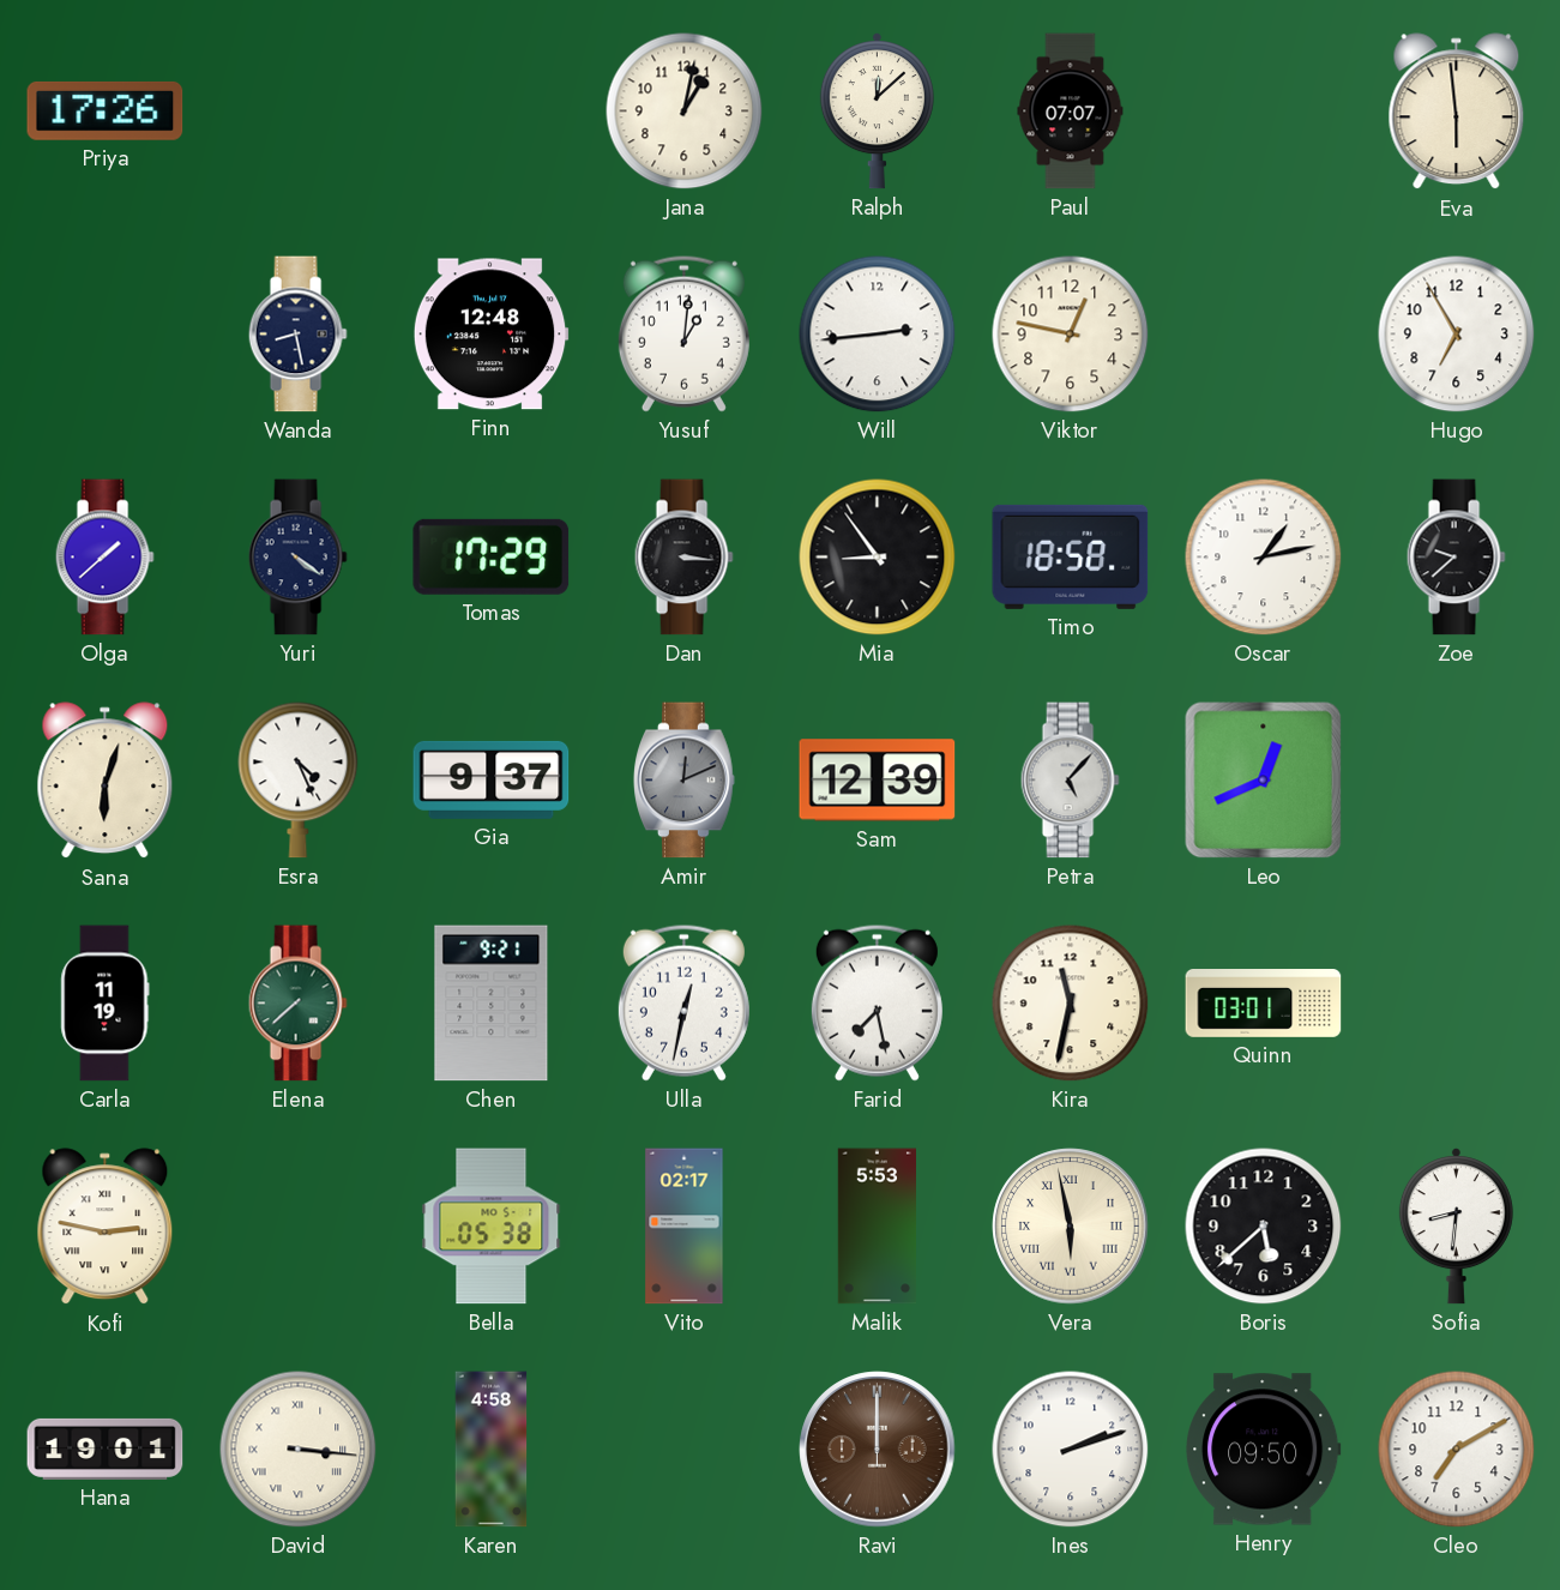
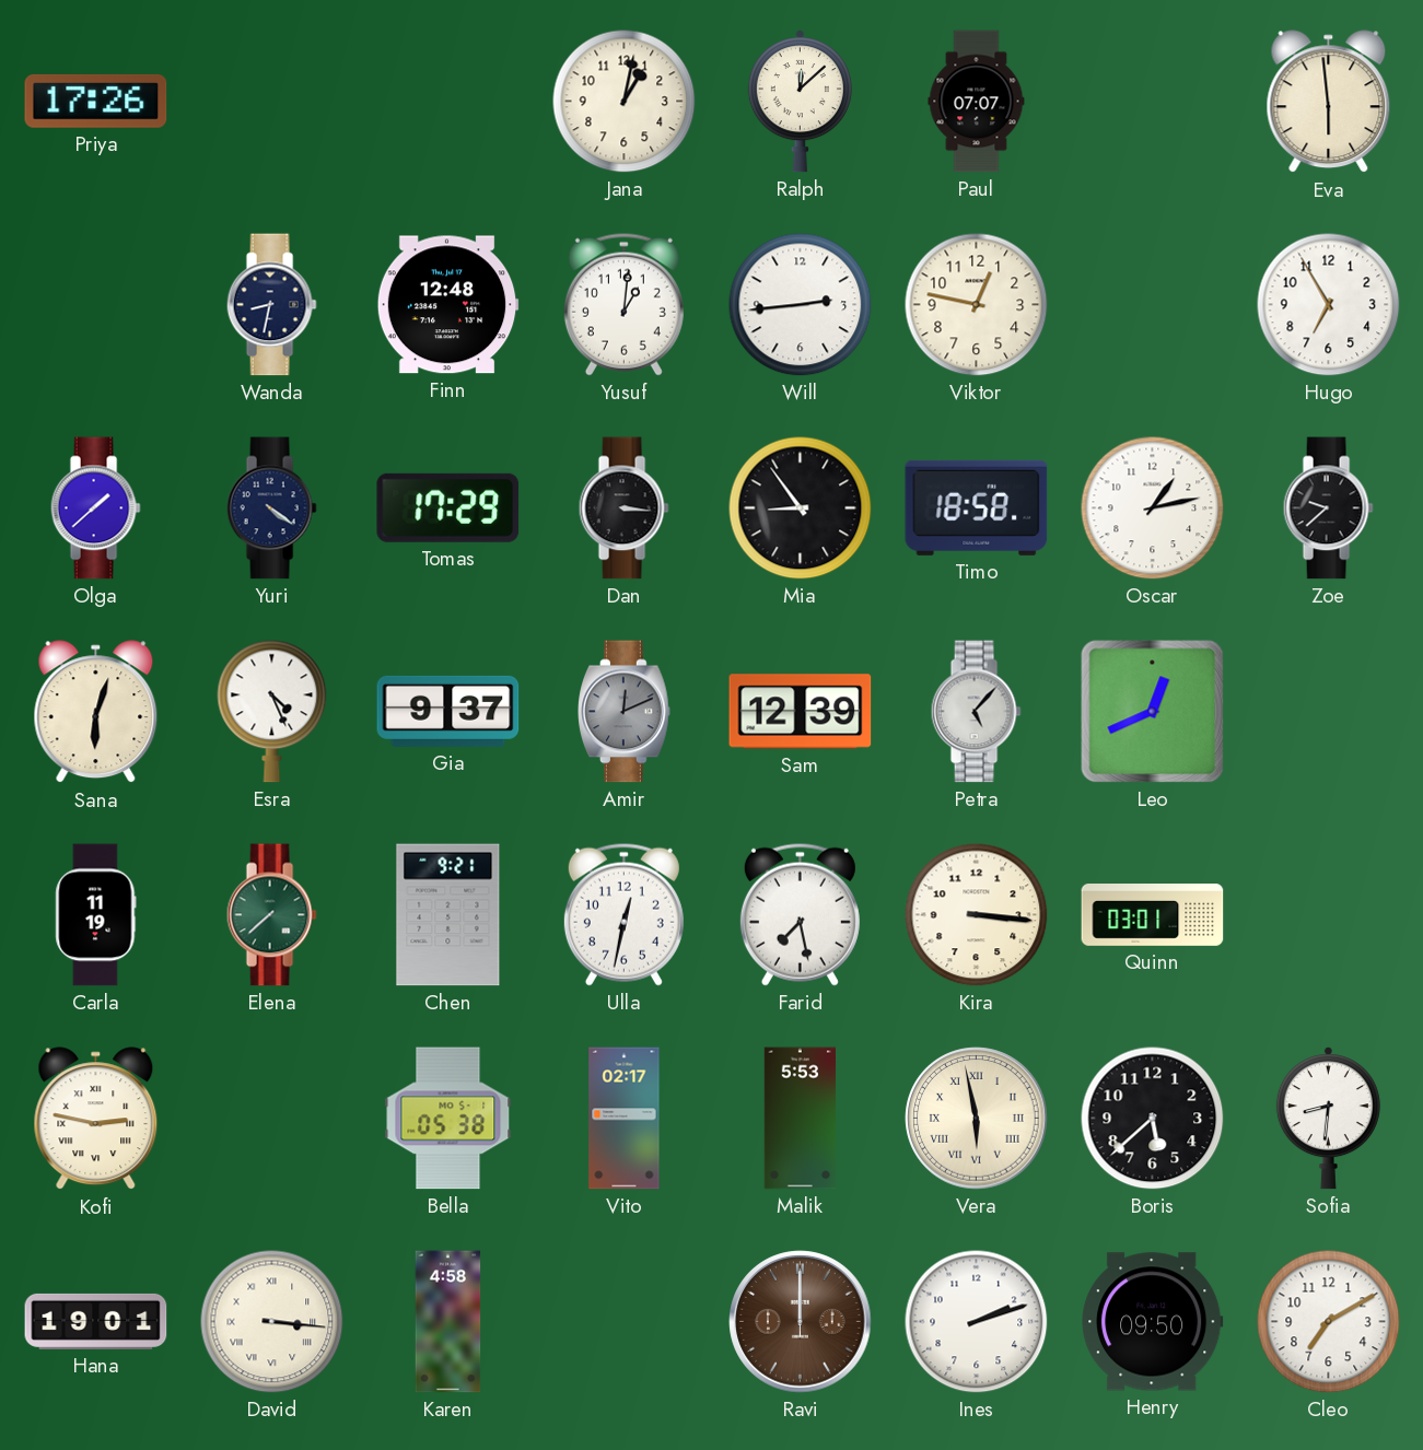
Wanda: 8:28 -> 8:32 (271, 305)
Kira: 11:32 -> 3:16 (977, 915)
